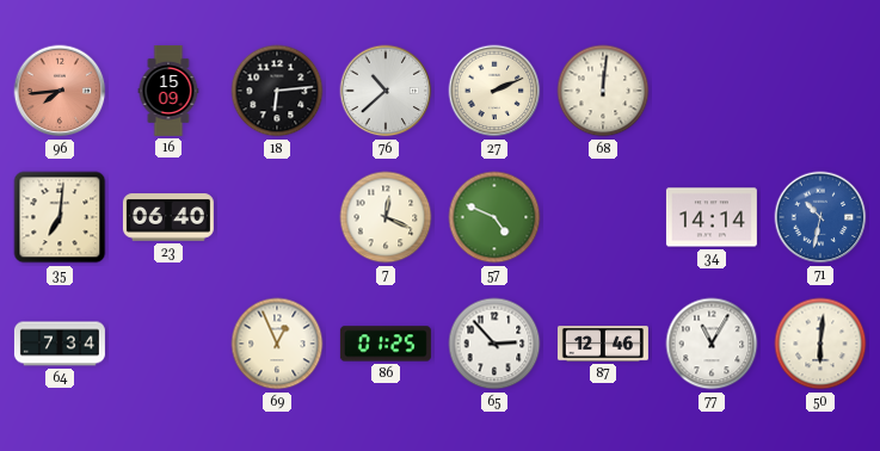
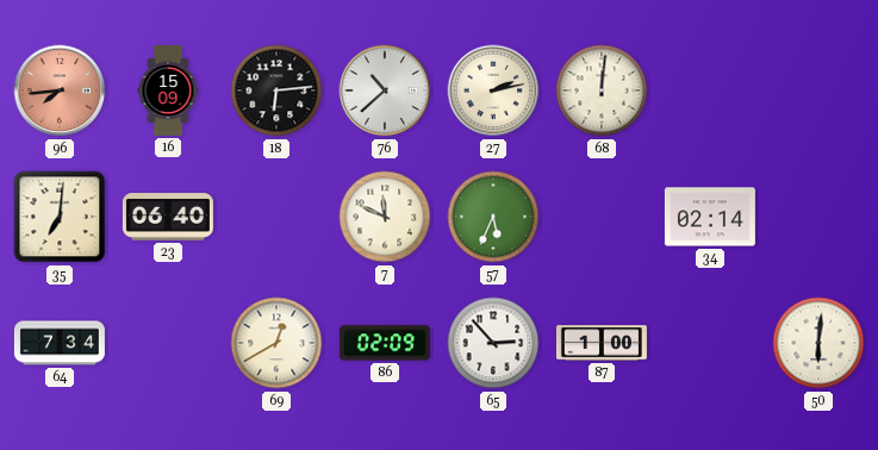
27: 2:11 -> 2:13 (493, 90)
7: 12:19 -> 11:49 (385, 217)
57: 4:49 -> 5:34 (493, 217)
34: 14:14 -> 02:14 (710, 217)
71: 10:32 -> none (820, 217)
69: 12:56 -> 12:40 (276, 343)
86: 01:25 -> 02:09 (385, 343)
87: 12:46 -> 1:00 (602, 343)
77: 11:05 -> none (712, 344)
